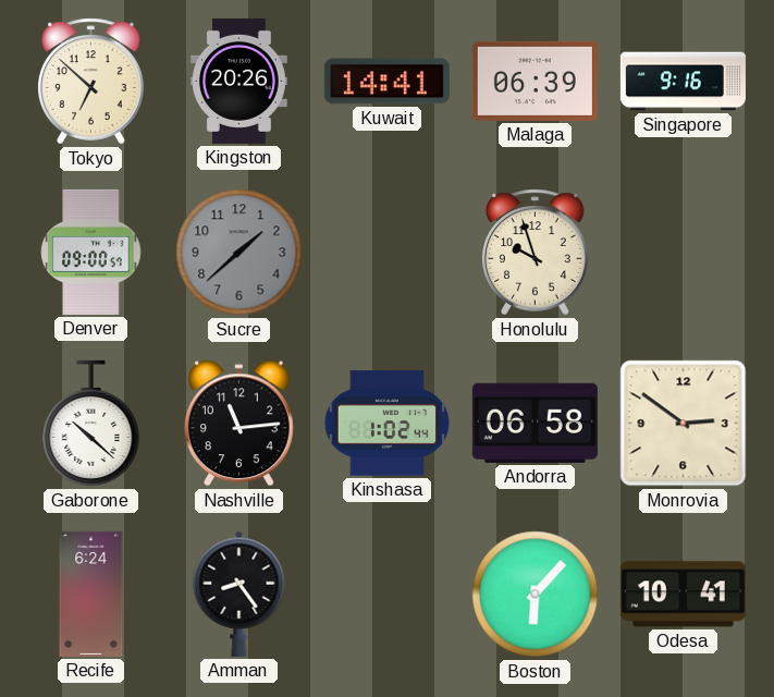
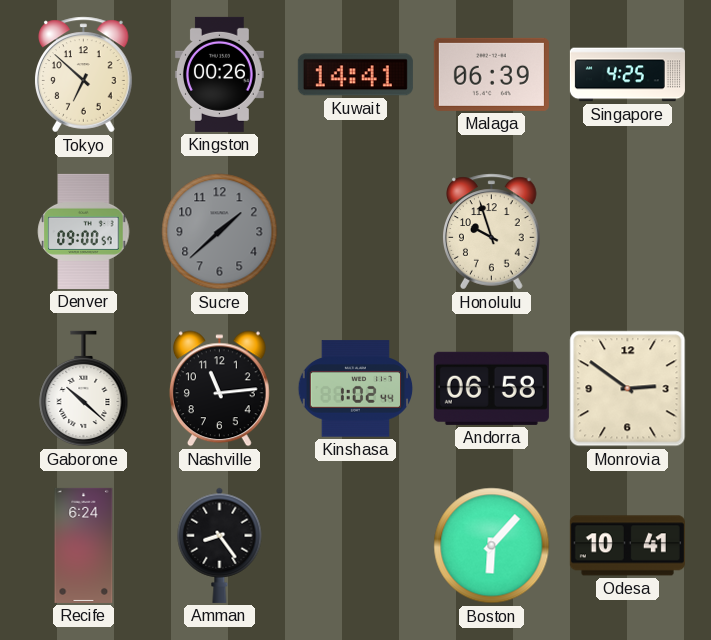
Kingston: 20:26 -> 00:26 (219, 74)
Singapore: 9:16 -> 4:25 (627, 75)
